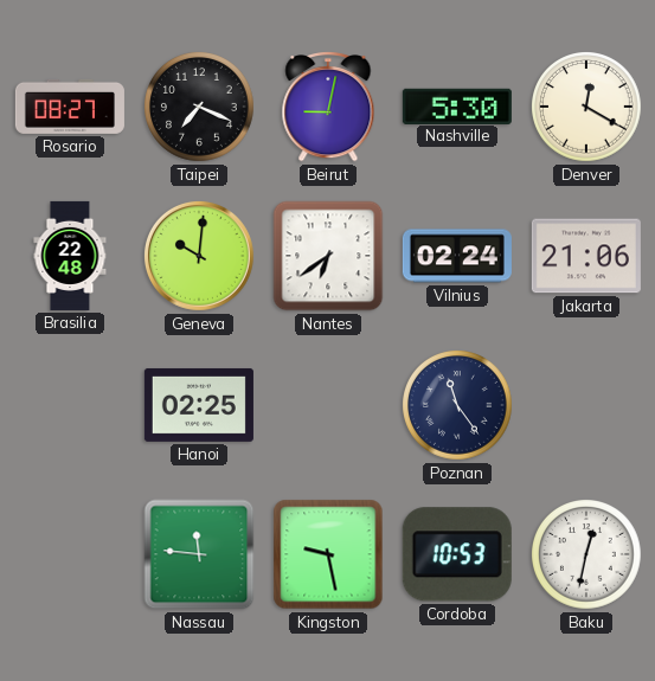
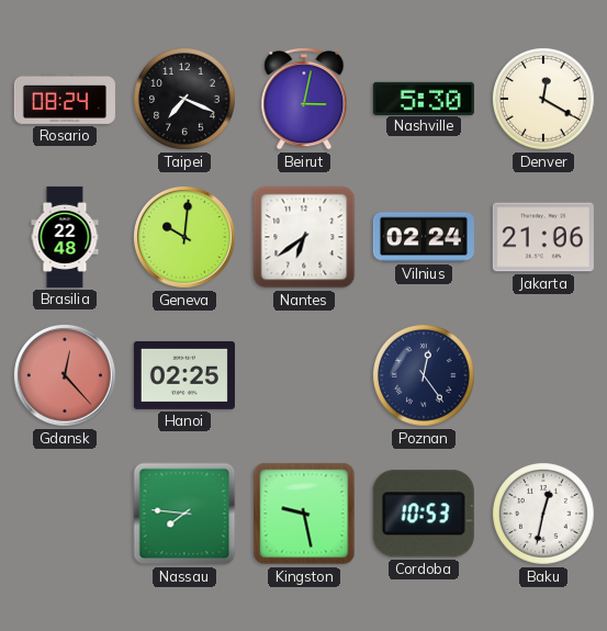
Rosario: 08:27 -> 08:24 (65, 99)
Beirut: 9:02 -> 3:02 (304, 100)
Gdansk: none -> 12:23 (65, 375)
Poznan: 11:24 -> 12:24 (425, 376)
Nassau: 11:46 -> 7:46 (184, 514)
